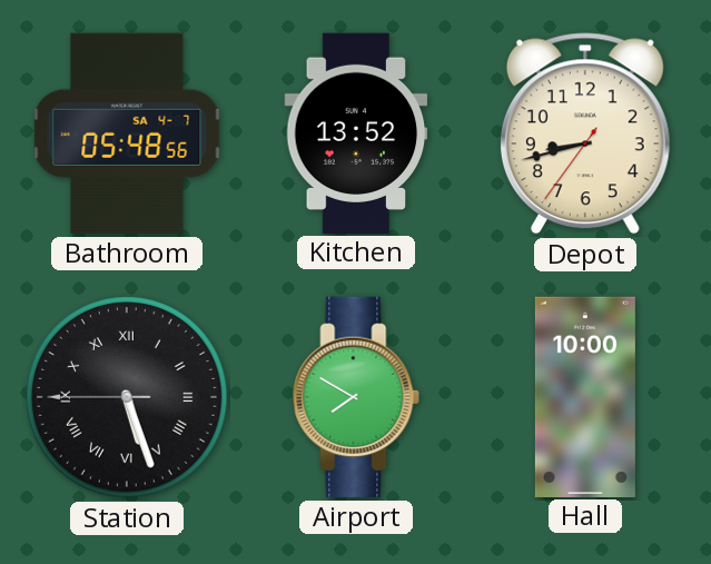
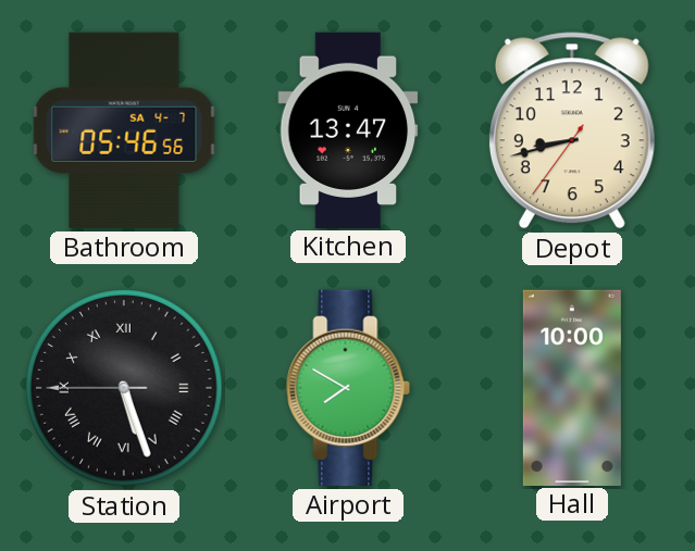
Bathroom: 05:48 -> 05:46 (124, 130)
Kitchen: 13:52 -> 13:47 (348, 129)
